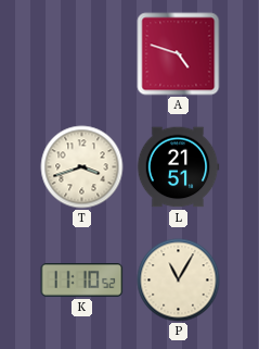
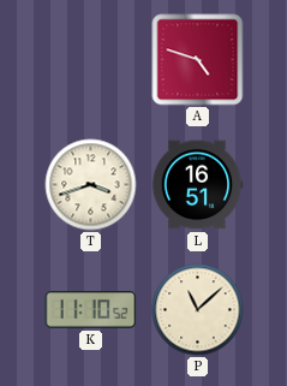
L: 21:51 -> 16:51 (197, 185)
P: 11:05 -> 11:08 (198, 310)
